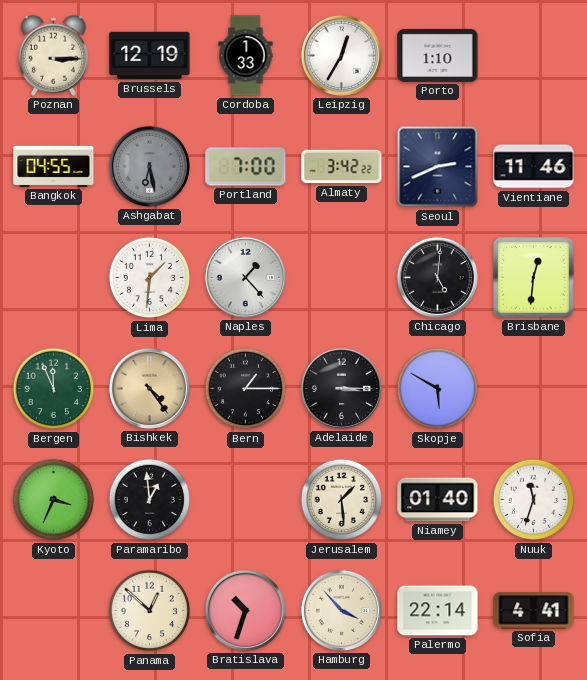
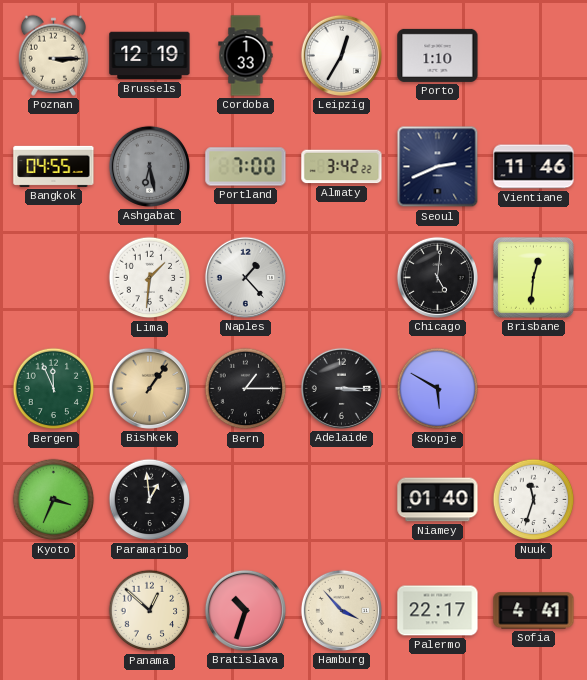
Bishkek: 4:24 -> 1:06 (149, 388)
Jerusalem: 1:29 -> none (342, 500)
Palermo: 22:14 -> 22:17 (438, 611)
